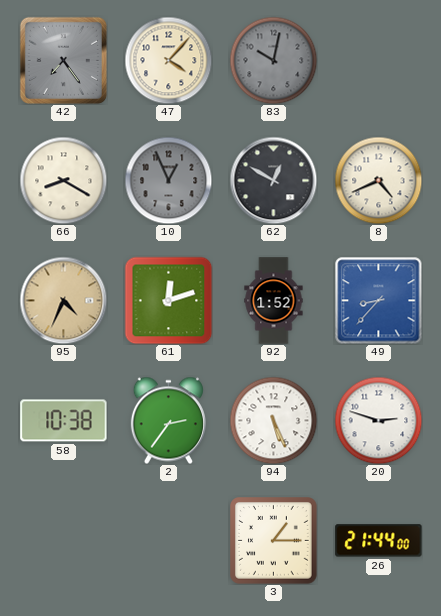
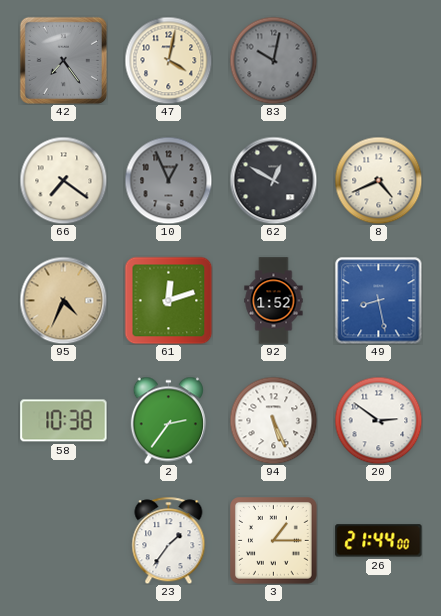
47: 4:07 -> 4:02 (168, 60)
66: 8:20 -> 7:21 (63, 180)
49: 8:37 -> 8:28 (378, 300)
20: 2:48 -> 2:51 (378, 420)
23: none -> 1:36 (169, 540)
